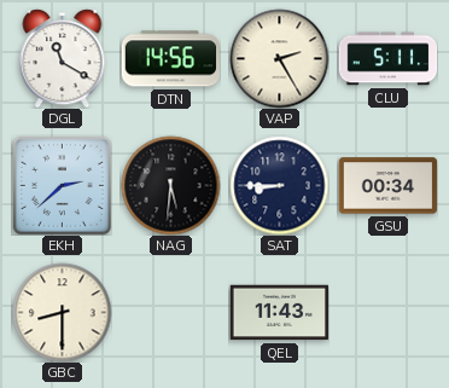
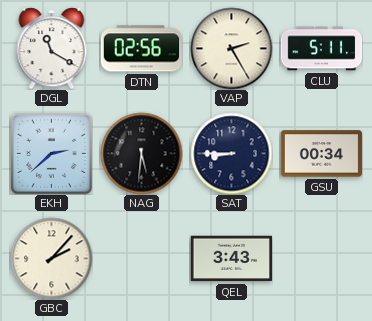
DTN: 14:56 -> 02:56 (141, 49)
GBC: 8:30 -> 2:07 (51, 258)
QEL: 11:43 -> 3:43 (231, 259)
